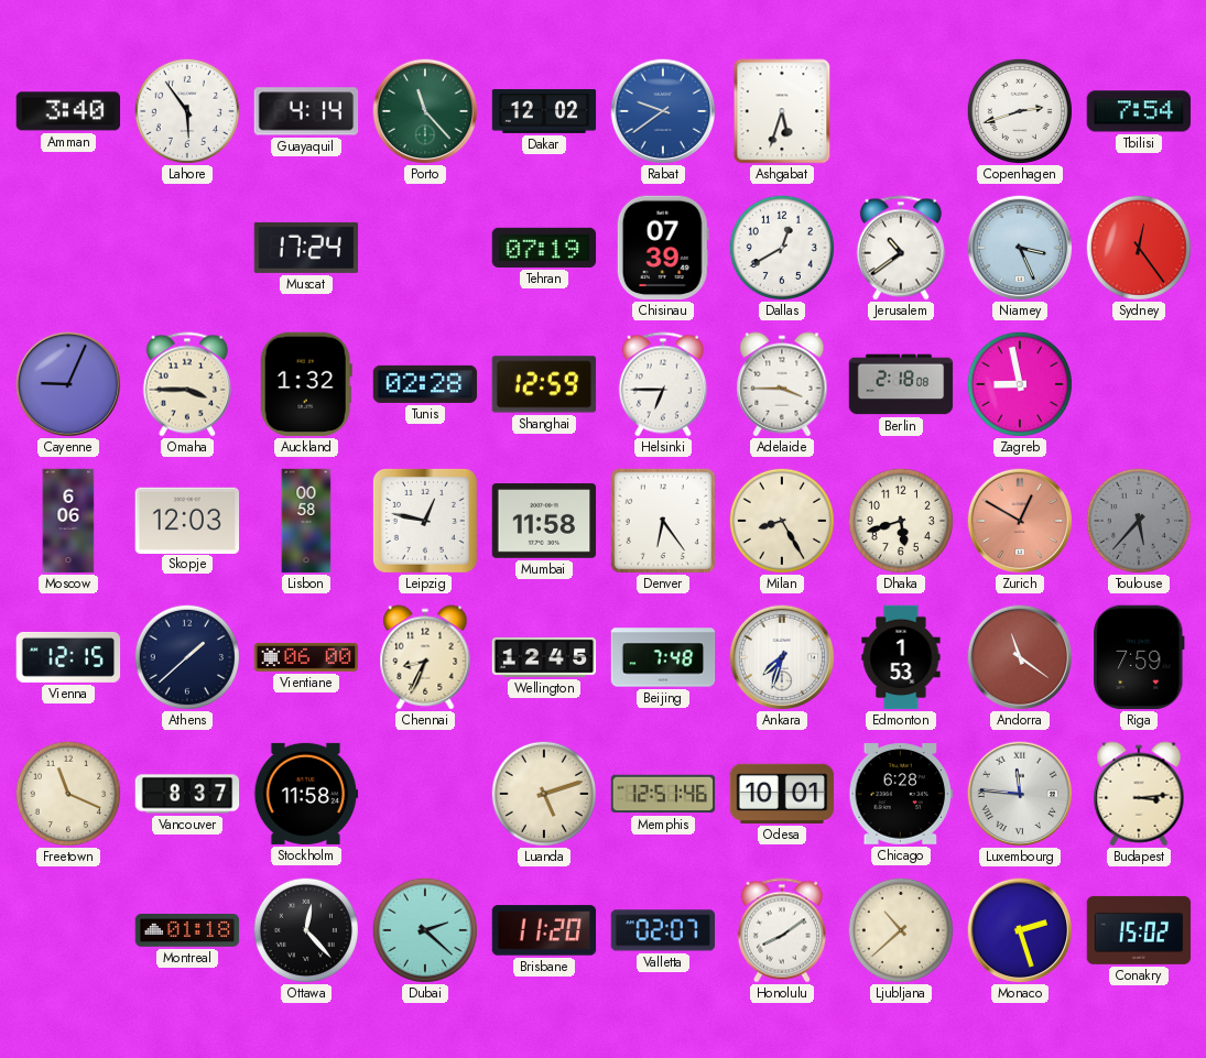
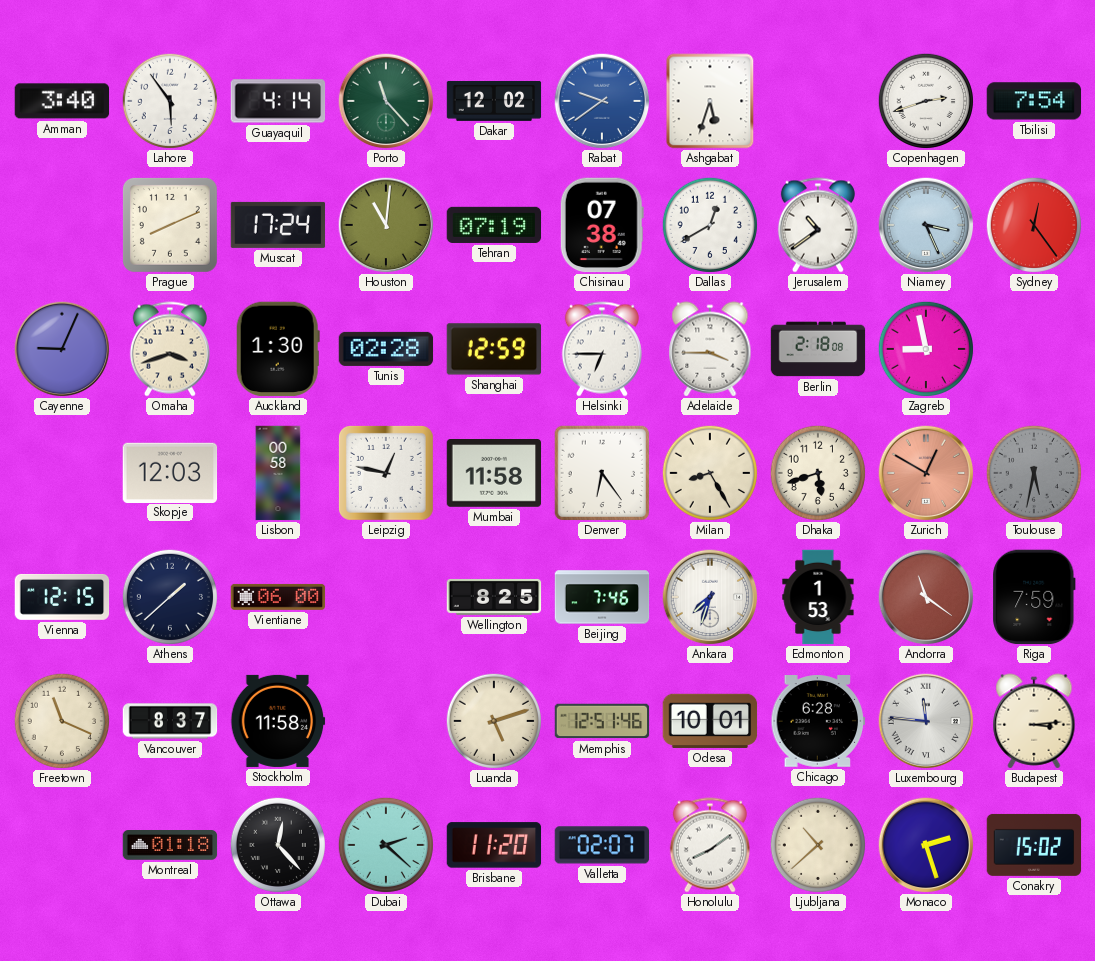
Prague: none -> 8:11 (170, 225)
Houston: none -> 11:01 (386, 225)
Chisinau: 07:39 -> 07:38 (602, 225)
Omaha: 3:45 -> 3:42 (170, 349)
Auckland: 1:32 -> 1:30 (278, 349)
Moscow: 6:06 -> none (68, 521)
Toulouse: 5:37 -> 5:32 (1033, 472)
Chennai: 8:34 -> none (425, 657)
Wellington: 12:45 -> 8:25 (494, 597)
Beijing: 7:48 -> 7:46 (602, 597)
